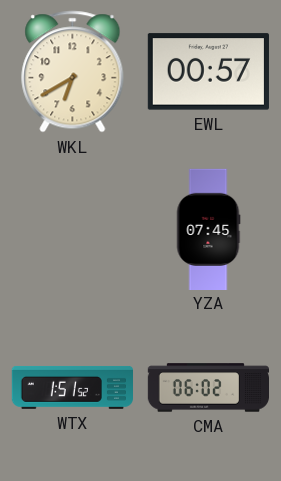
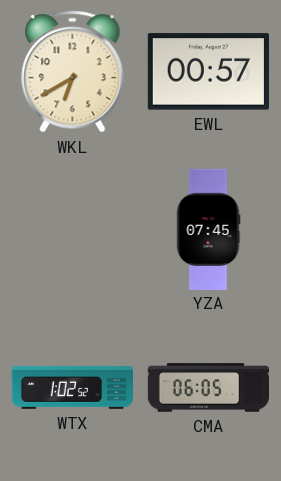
WTX: 1:51 -> 1:02 (72, 387)
CMA: 06:02 -> 06:05 (208, 388)
